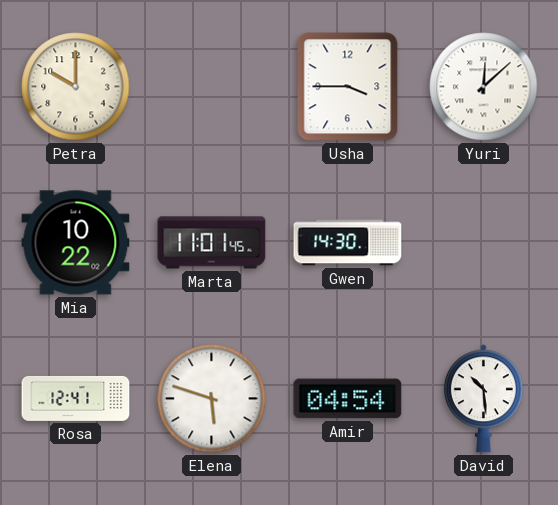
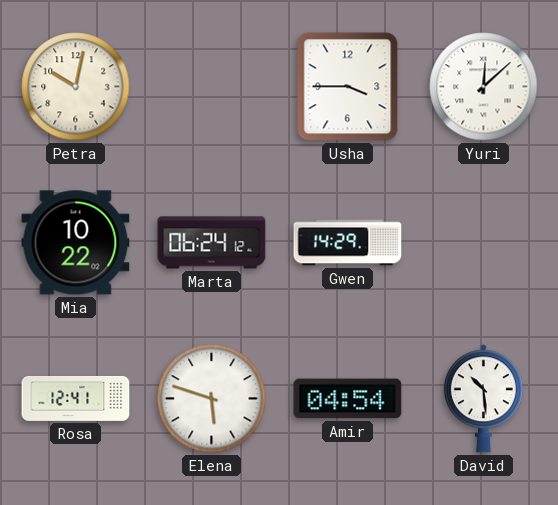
Petra: 10:00 -> 10:02 (76, 87)
Marta: 11:01 -> 06:24 (212, 243)
Gwen: 14:30 -> 14:29 (348, 243)
